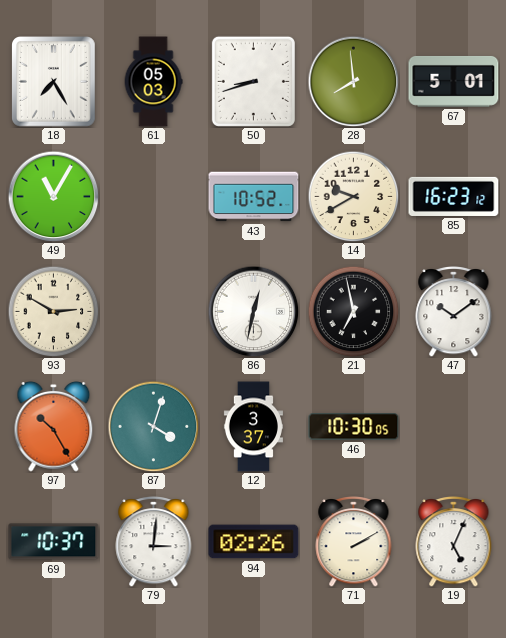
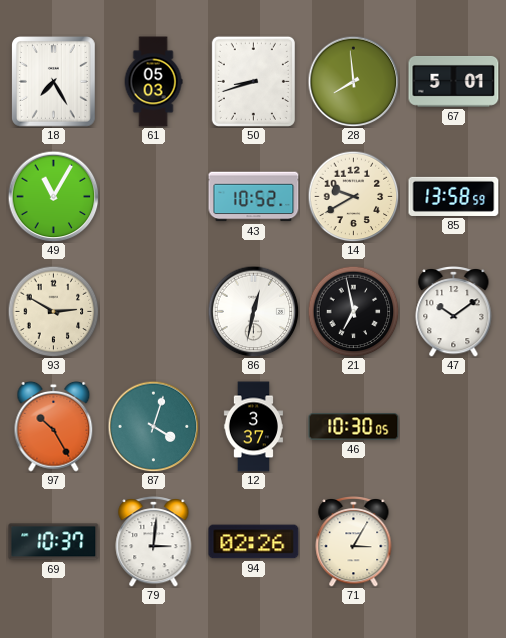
85: 16:23 -> 13:58 (454, 196)
71: 2:10 -> 3:05 (354, 542)
19: 5:04 -> none (454, 542)
